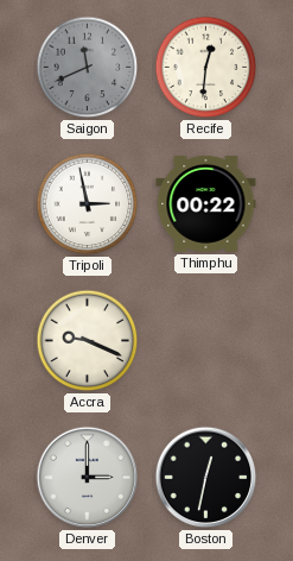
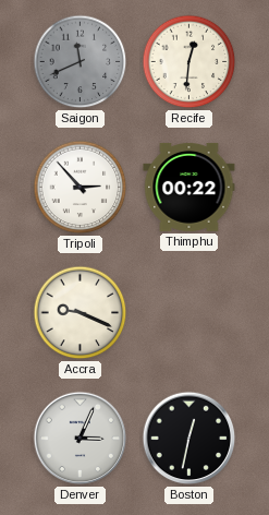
Tripoli: 2:58 -> 2:53 (81, 188)
Denver: 3:00 -> 3:04 (81, 439)
